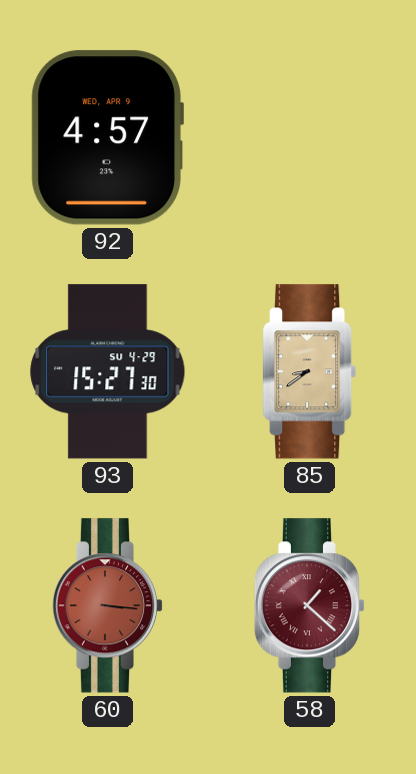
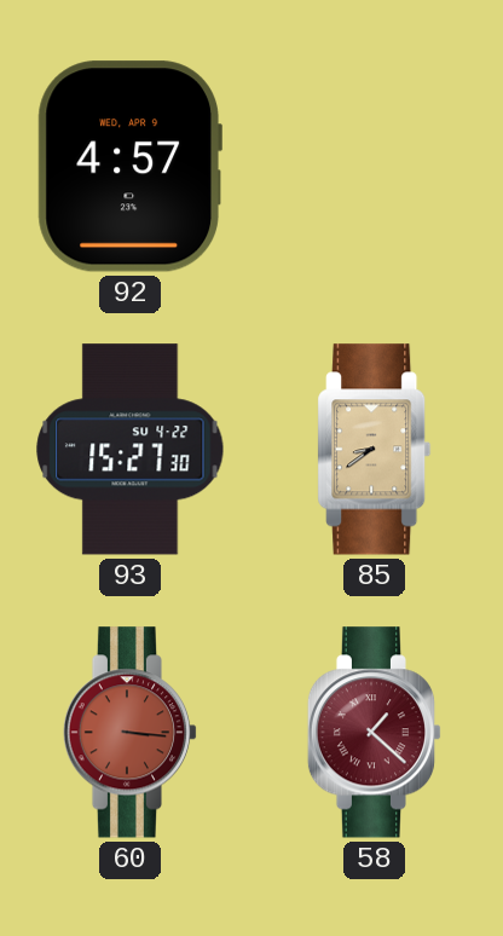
93 date: SU 4-29 -> SU 4-22 (131, 450)
